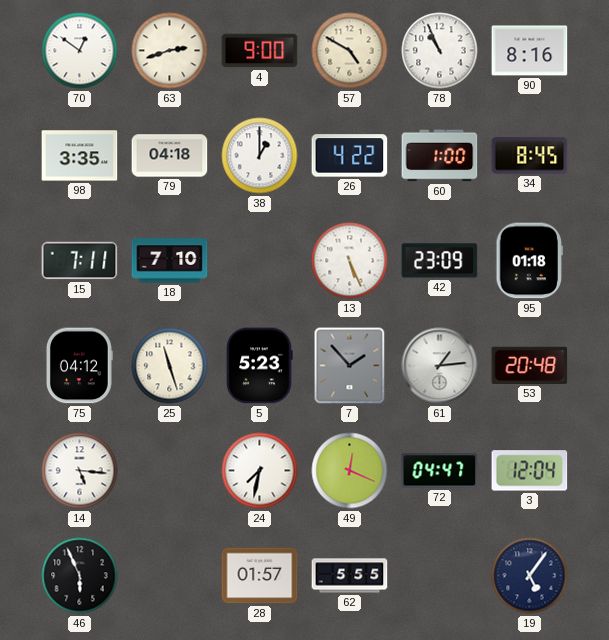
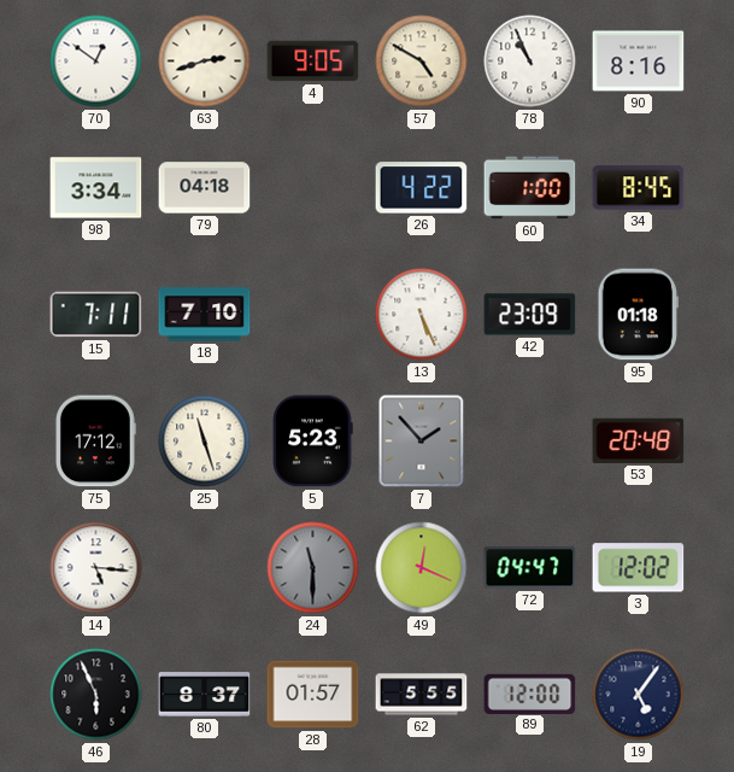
4: 9:00 -> 9:05 (313, 62)
98: 3:35 -> 3:34 (96, 188)
38: 1:00 -> none (260, 156)
75: 04:12 -> 17:12 (95, 441)
61: 1:14 -> none (440, 366)
24: 7:32 -> 11:30 (313, 568)
24 dial: white -> grey (313, 568)
3: 12:04 -> 12:02 (639, 568)
80: none -> 8:37 (205, 695)
89: none -> 12:00 (530, 694)
